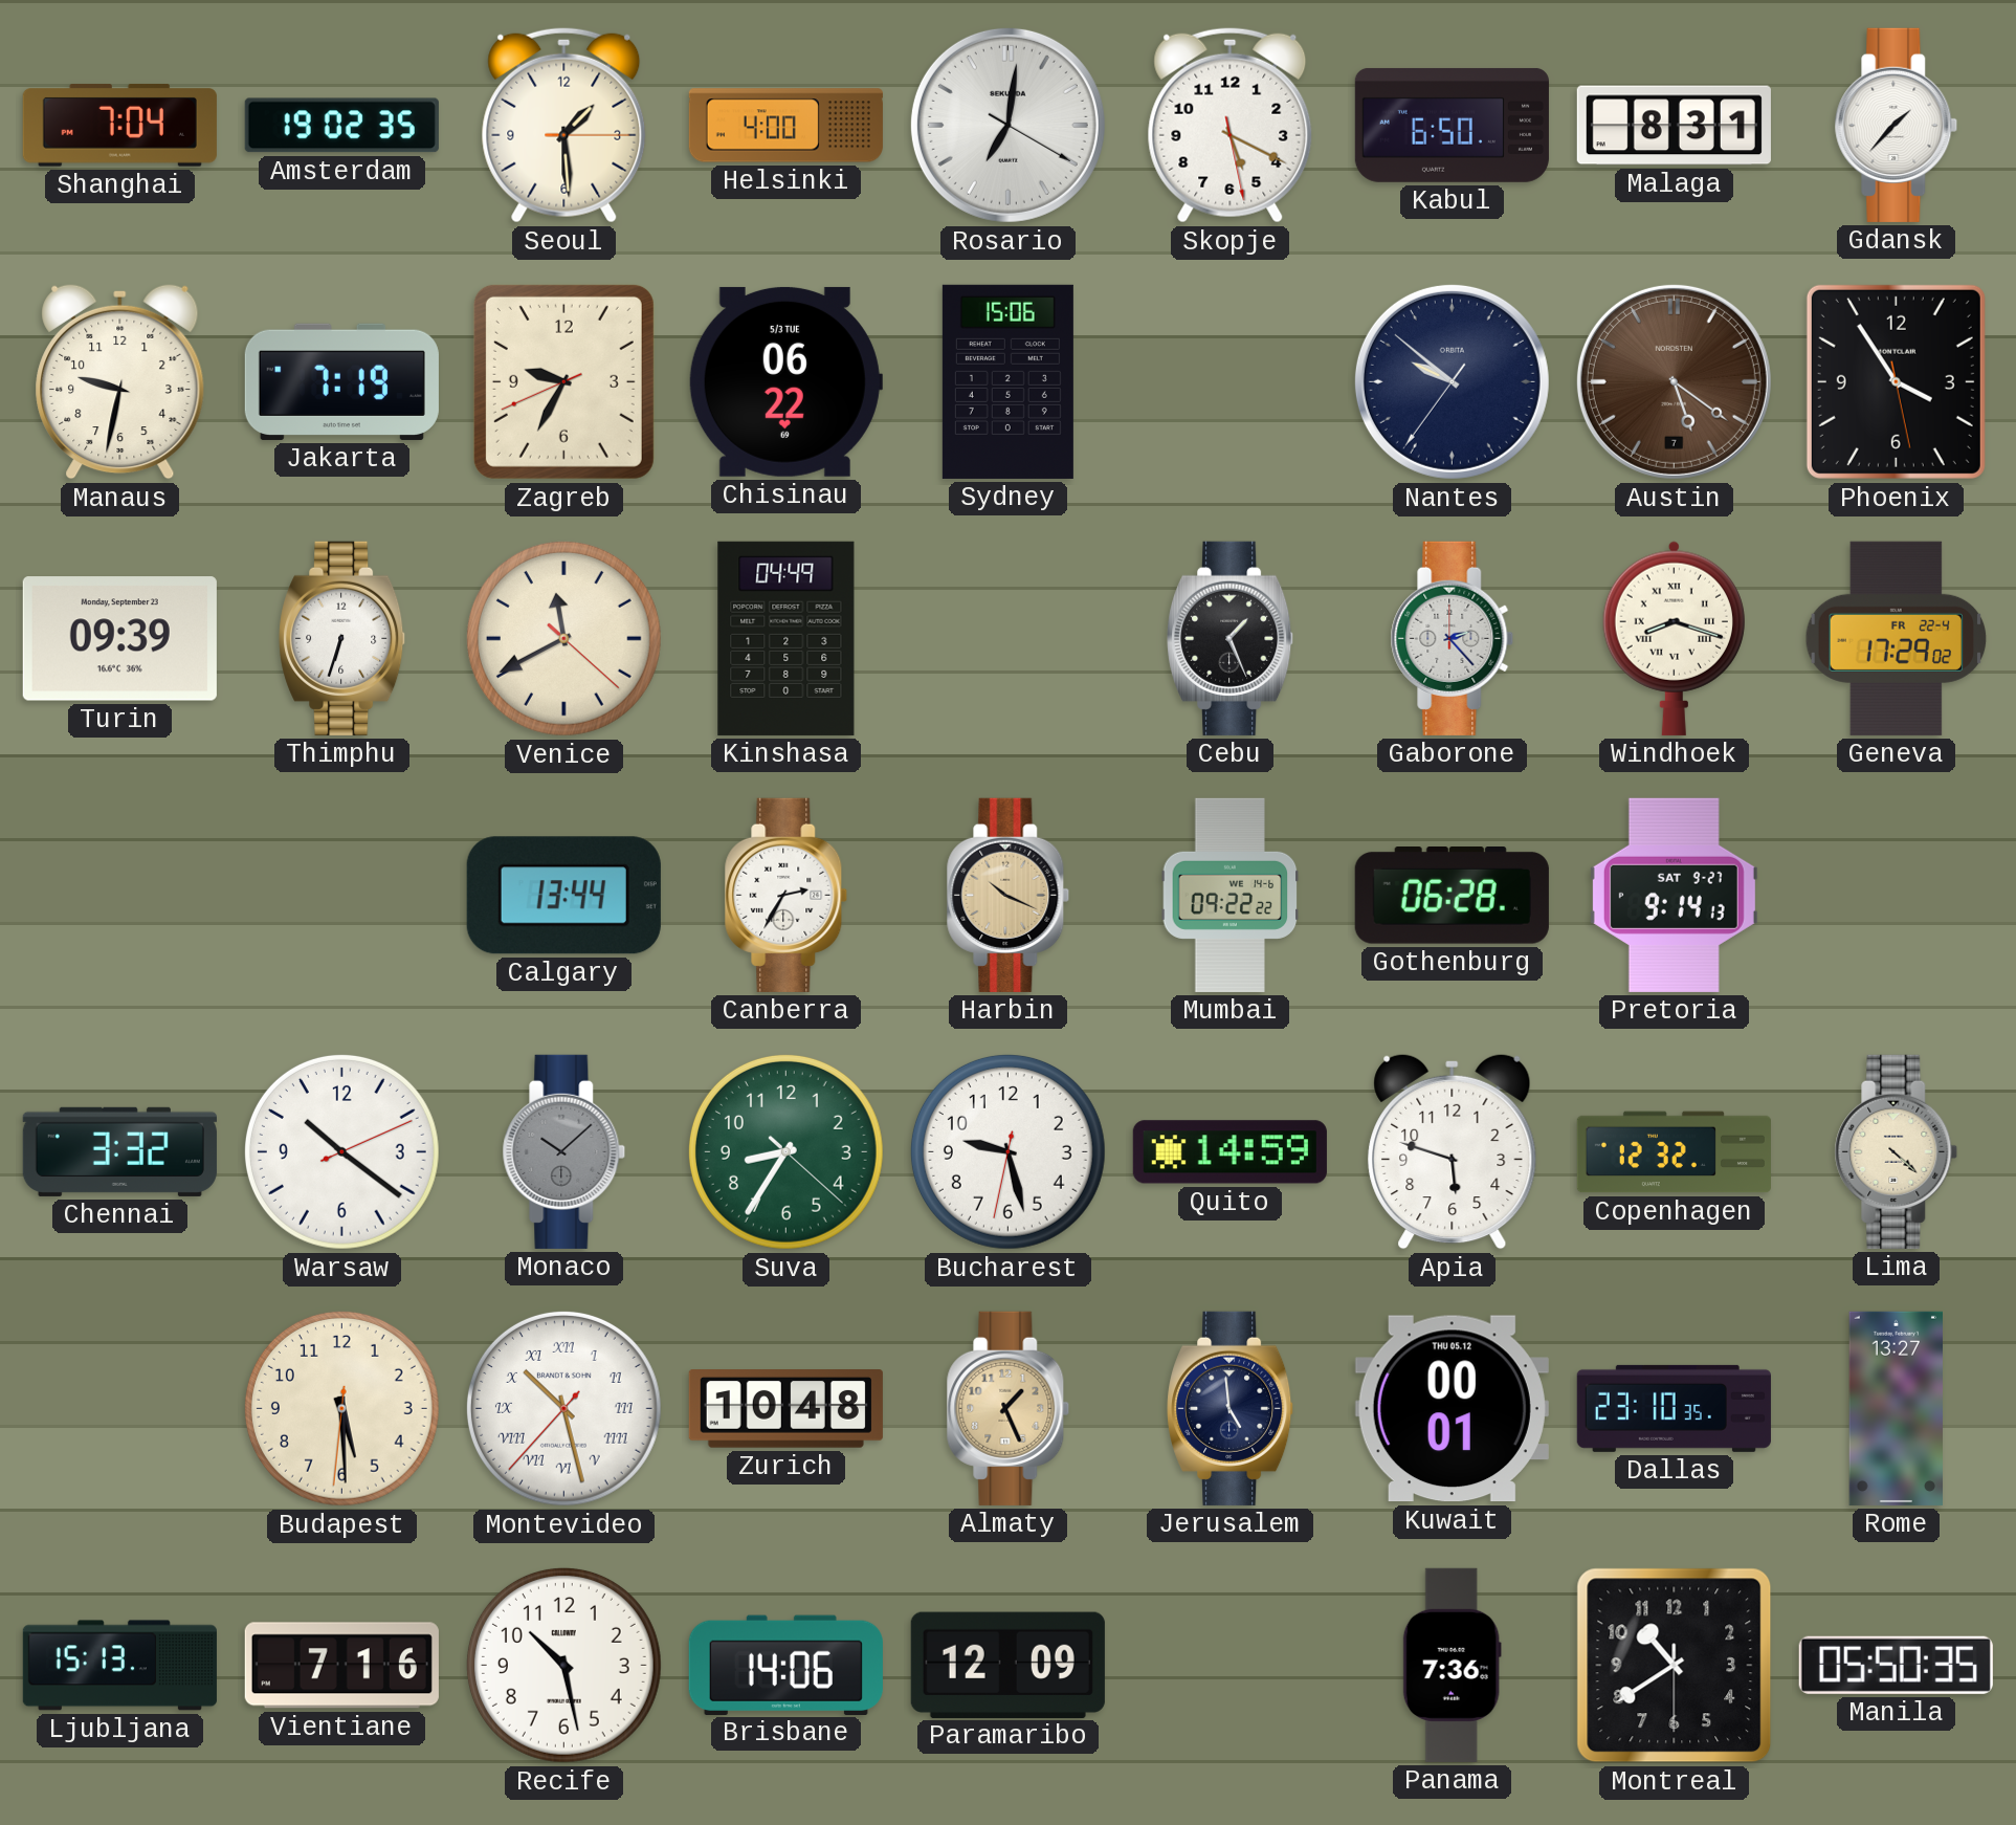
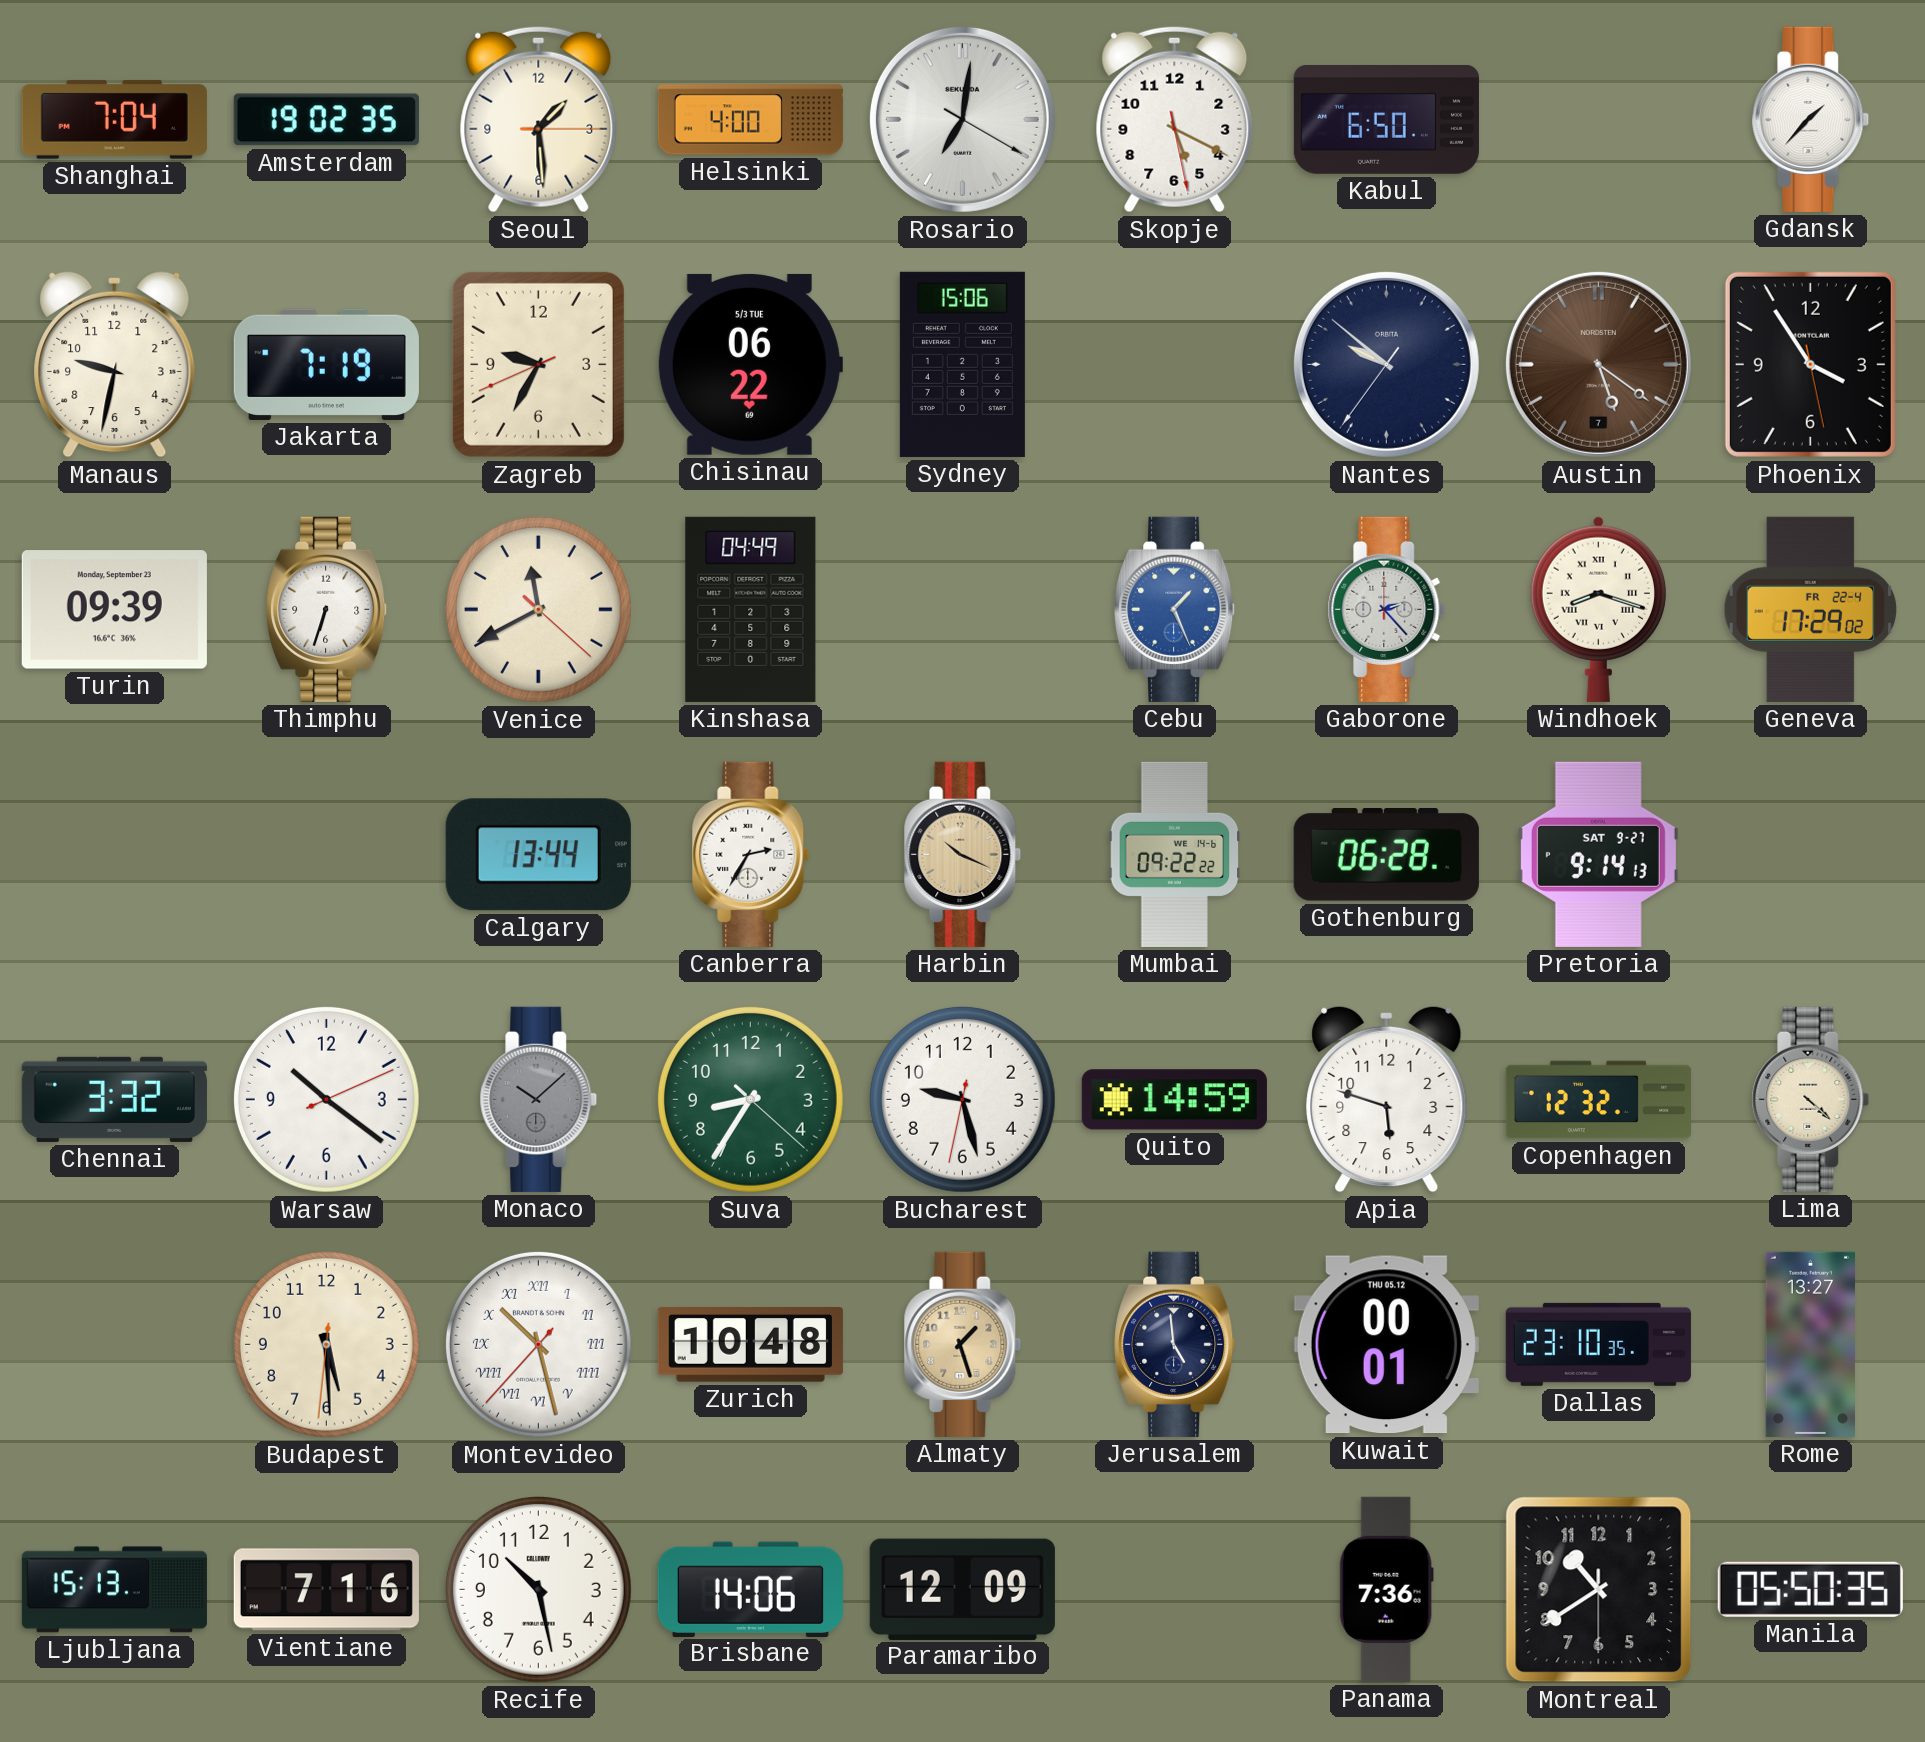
Malaga: 8:31 -> none (1674, 126)
Cebu dial: black -> blue (1175, 609)
Almaty: 1:26 -> 1:27 (963, 1344)
